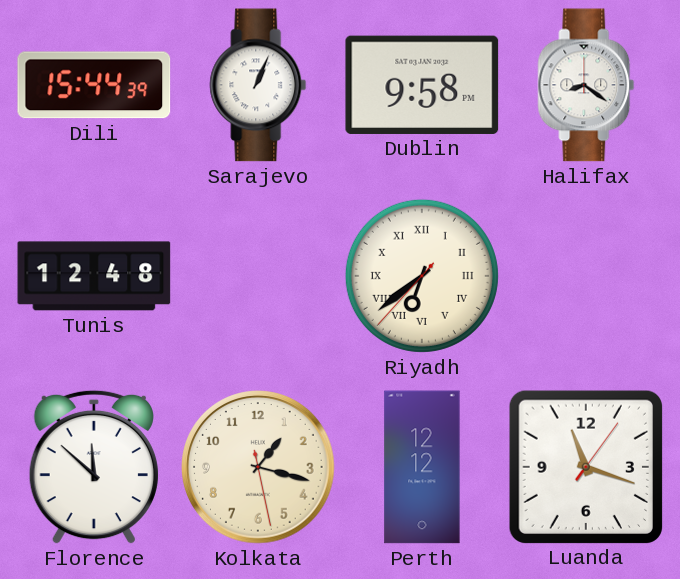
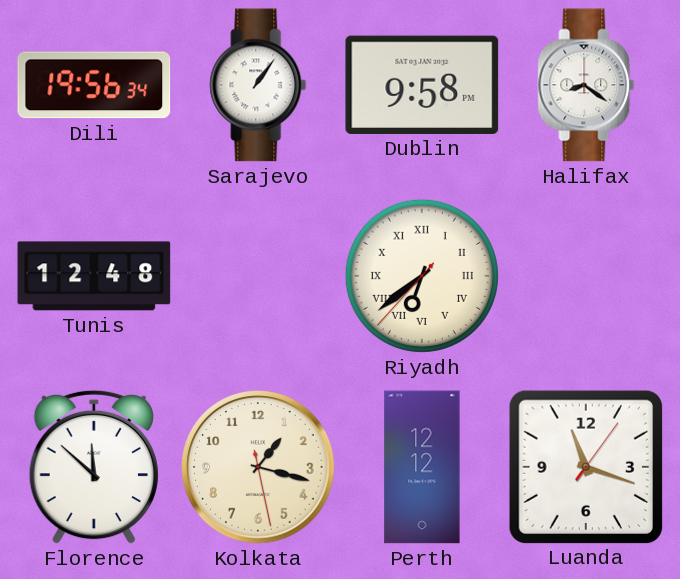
Dili: 15:44 -> 19:56 (94, 85)
Sarajevo: 1:04 -> 1:06 (258, 85)
